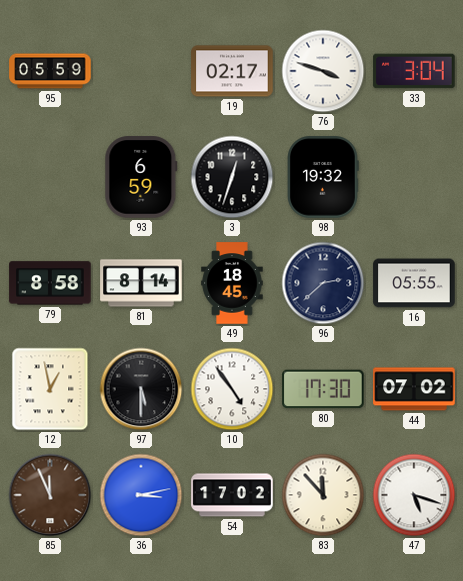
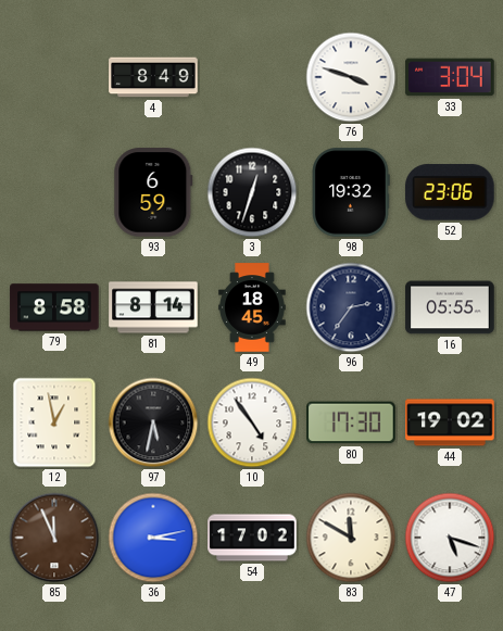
95: 05:59 -> none (50, 71)
4: none -> 8:49 (153, 77)
19: 02:17 -> none (232, 71)
52: none -> 23:06 (450, 192)
96: 2:38 -> 2:36 (351, 307)
97: 5:30 -> 5:32 (153, 422)
44: 07:02 -> 19:02 (450, 422)
83: 11:53 -> 11:50 (351, 538)
